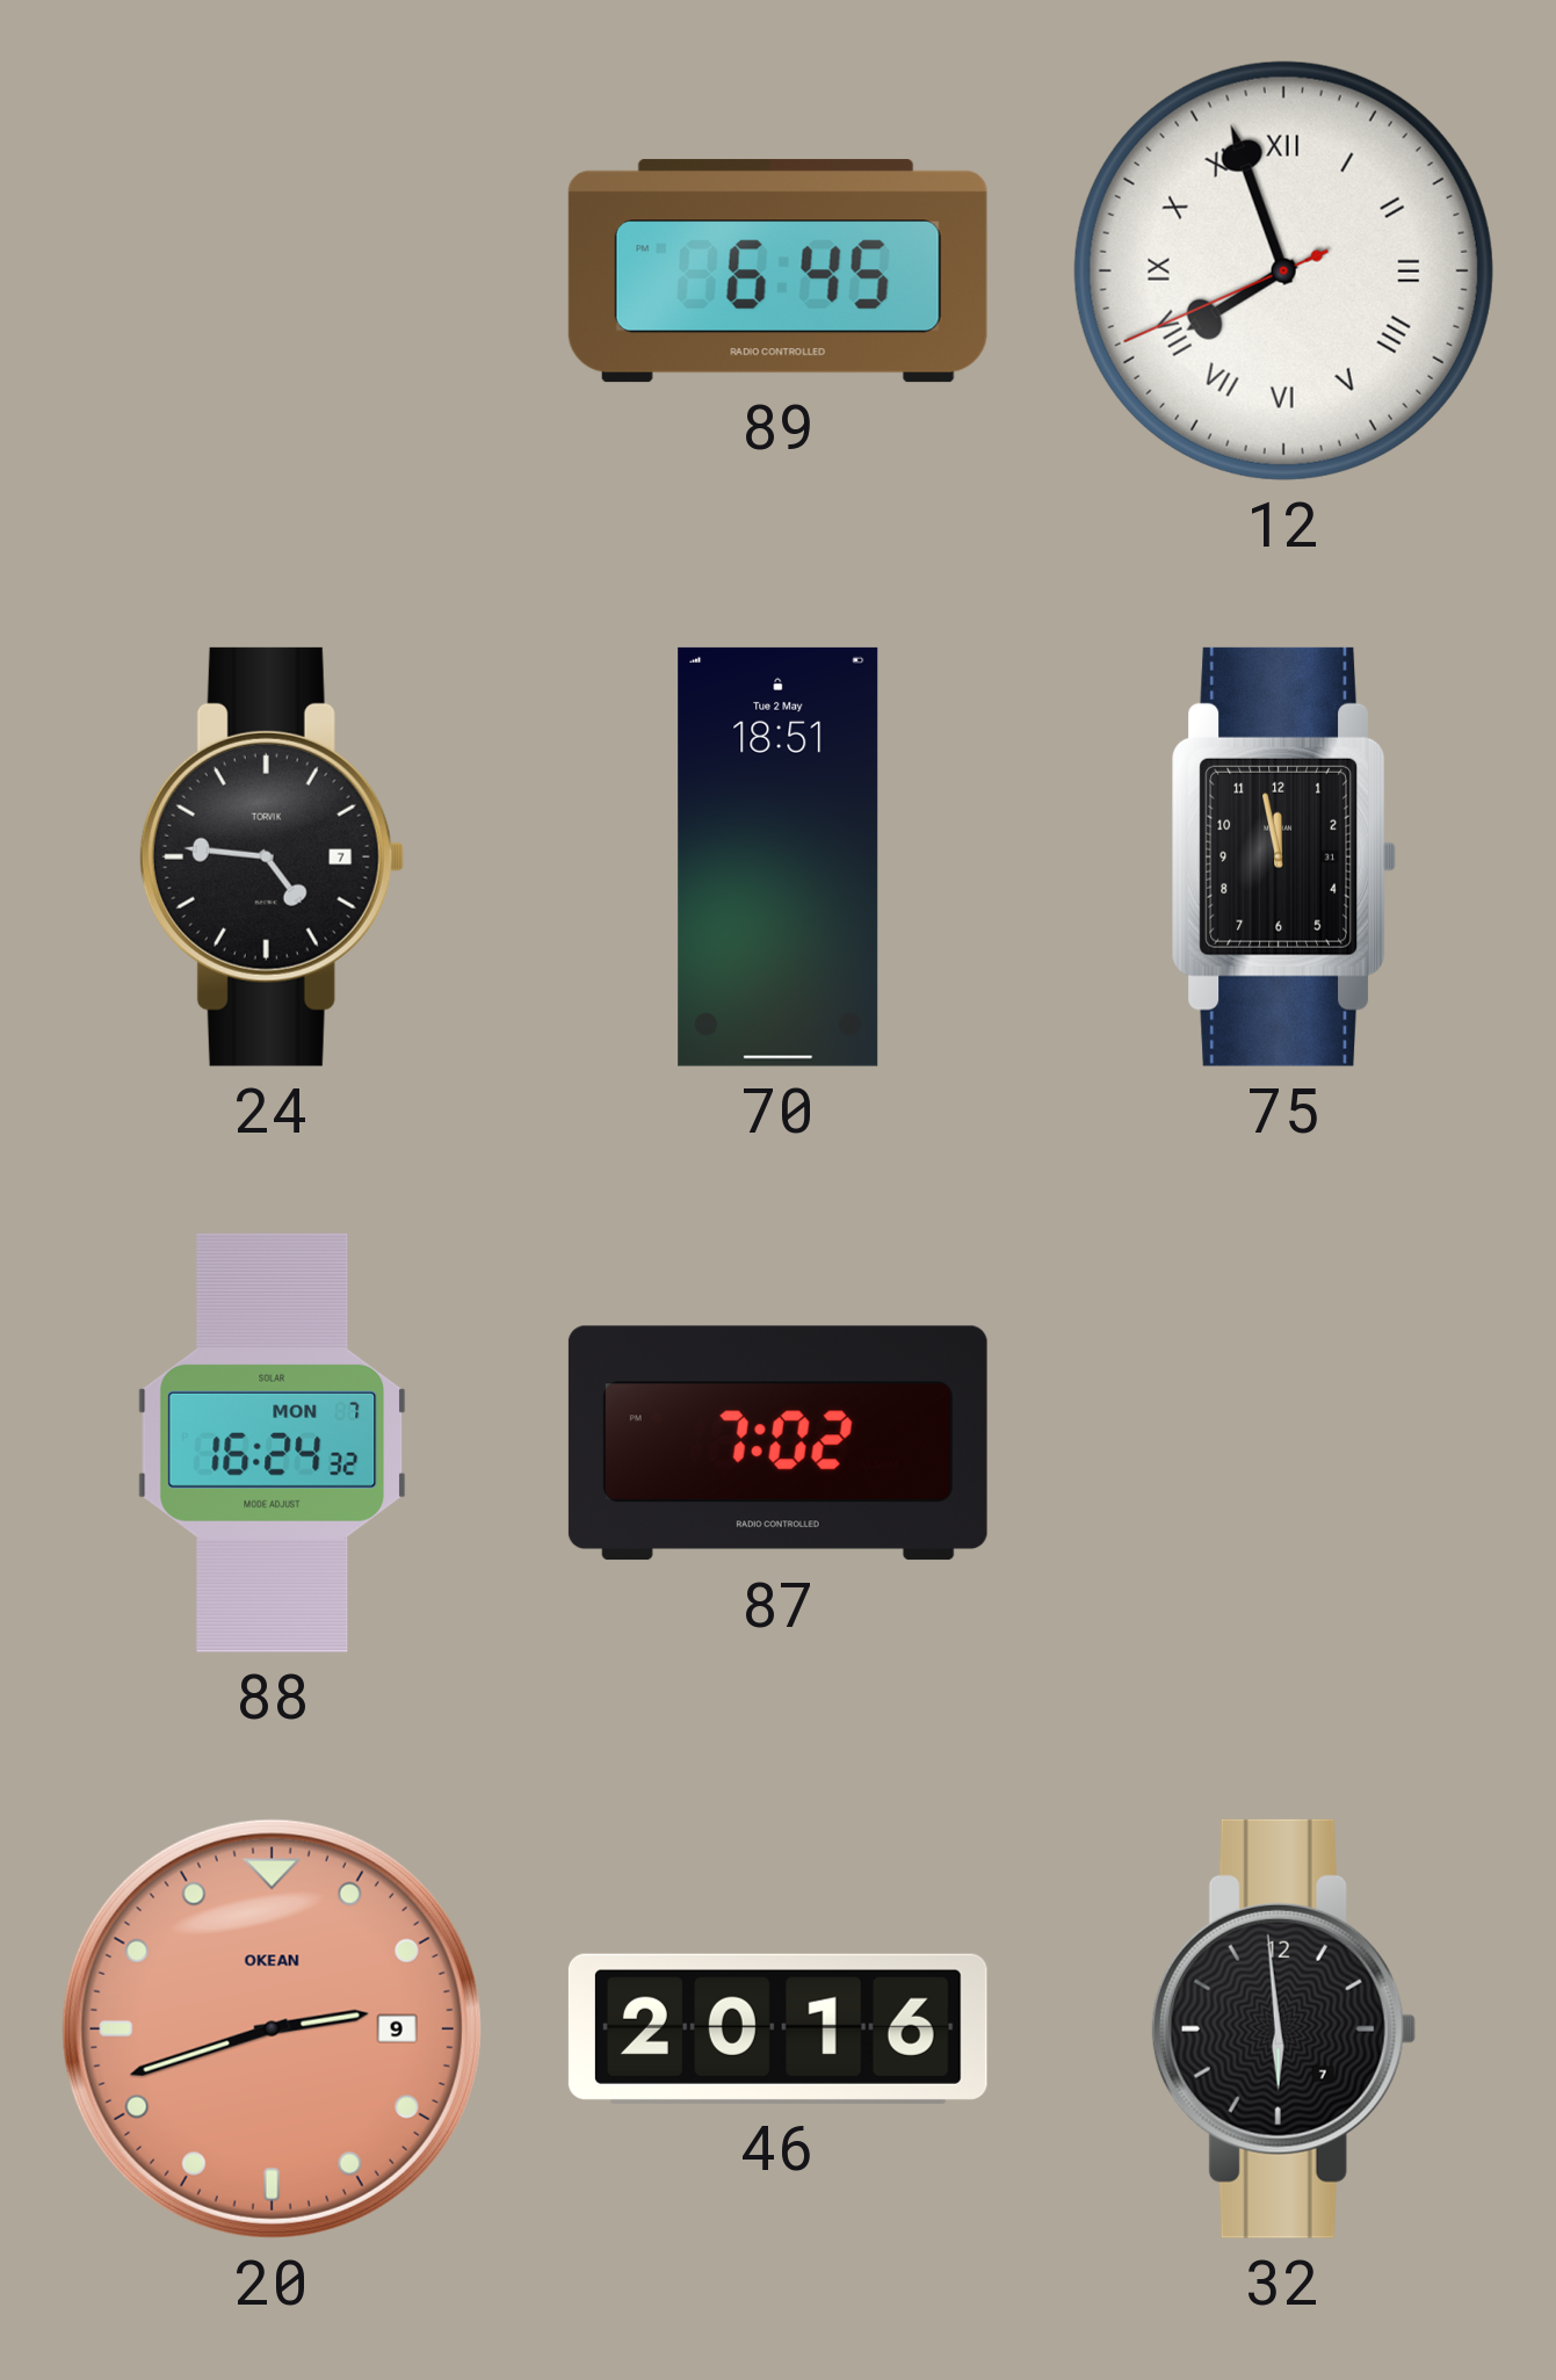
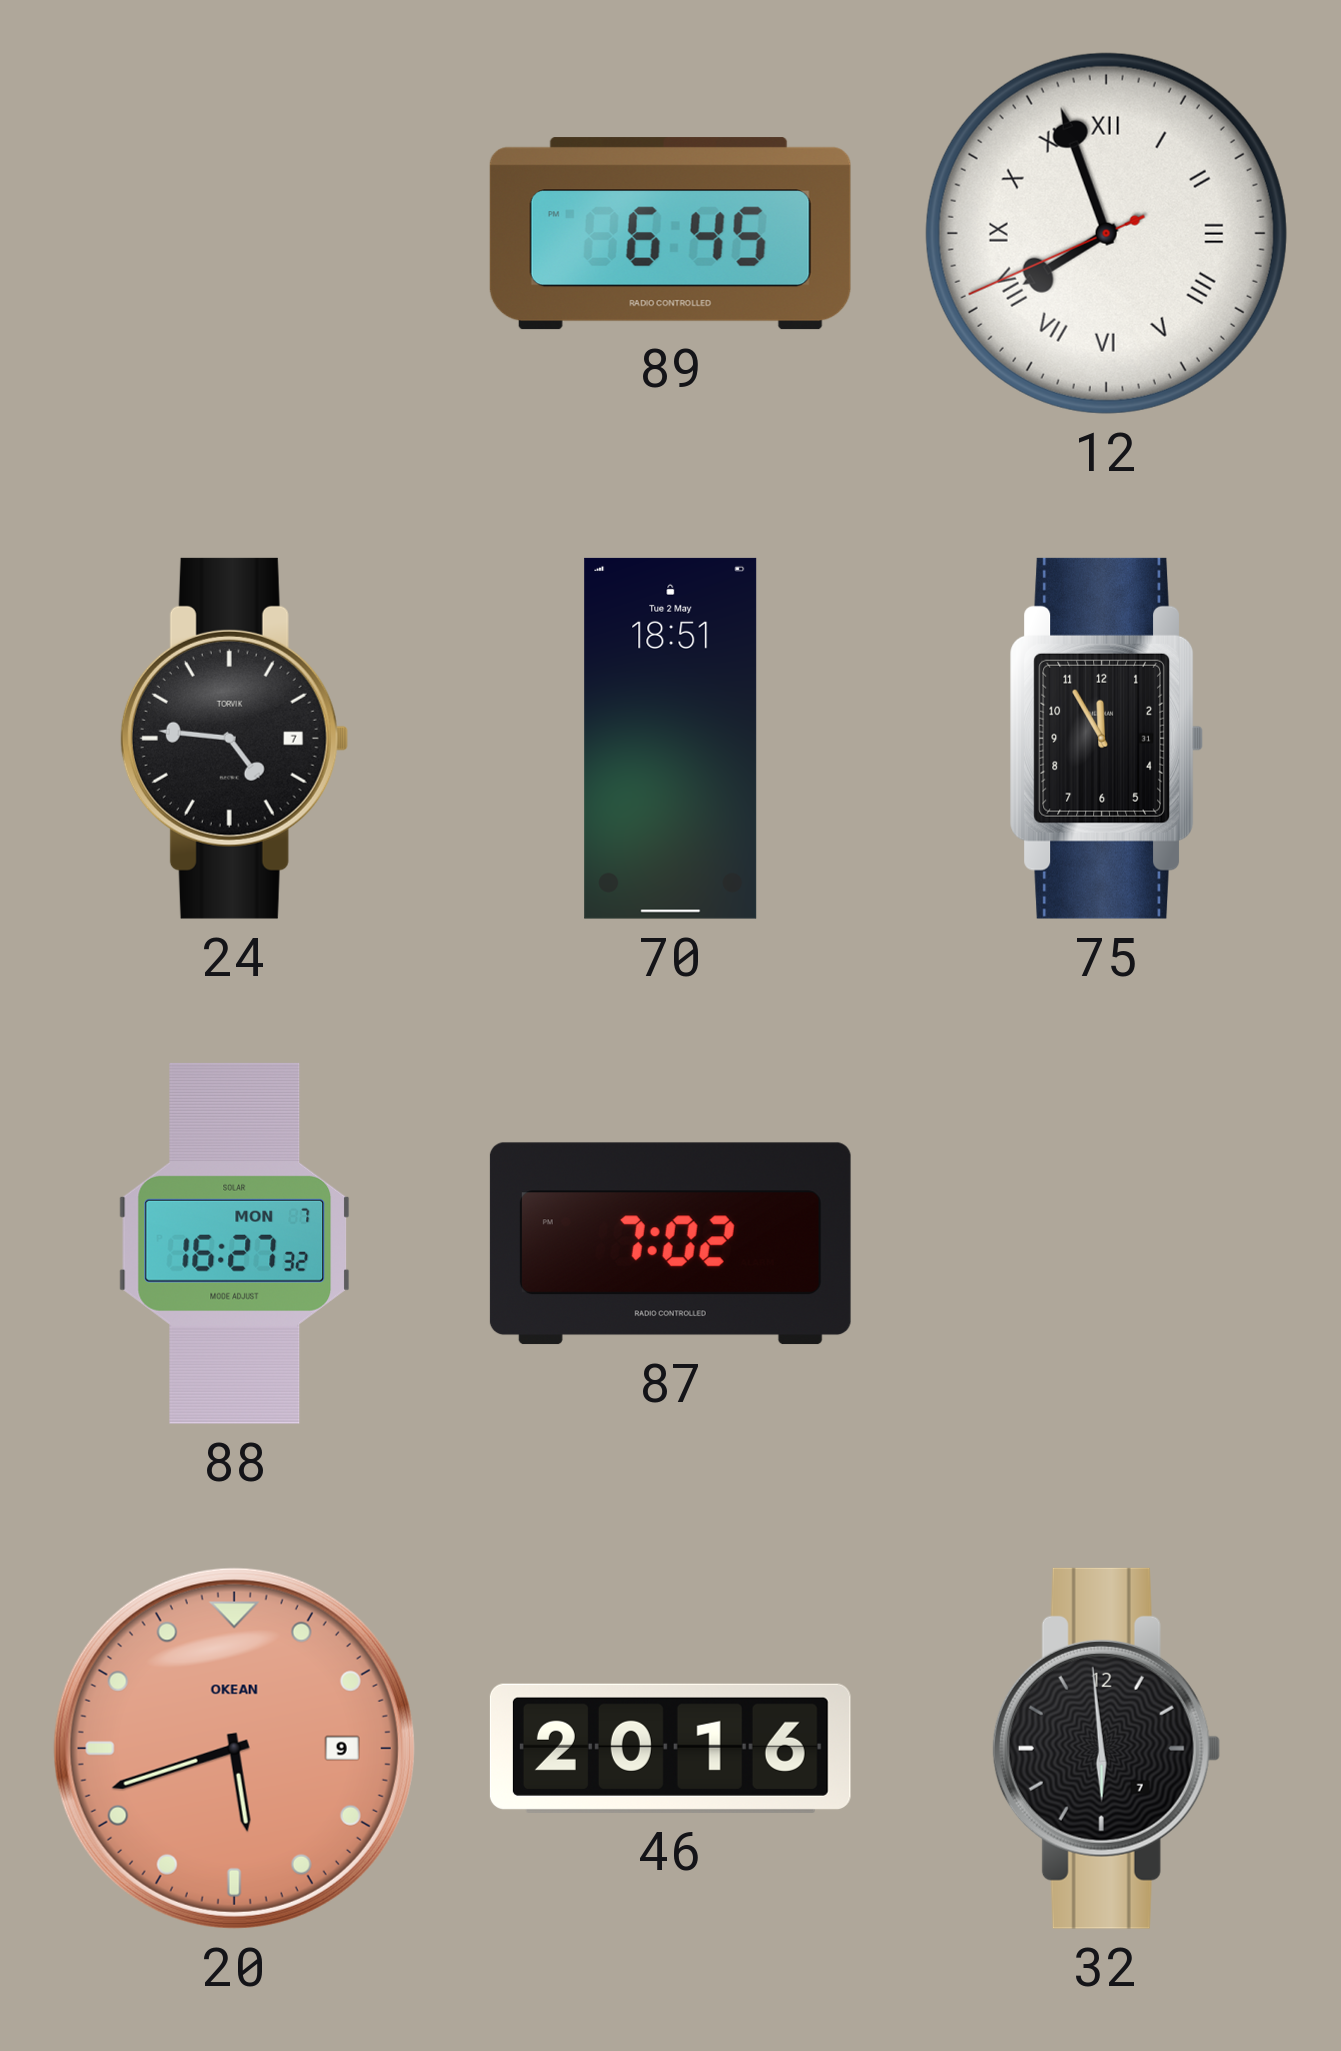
75: 11:58 -> 11:55 (1106, 738)
88: 16:24 -> 16:27 (235, 1243)
20: 2:42 -> 5:42 (234, 1748)
